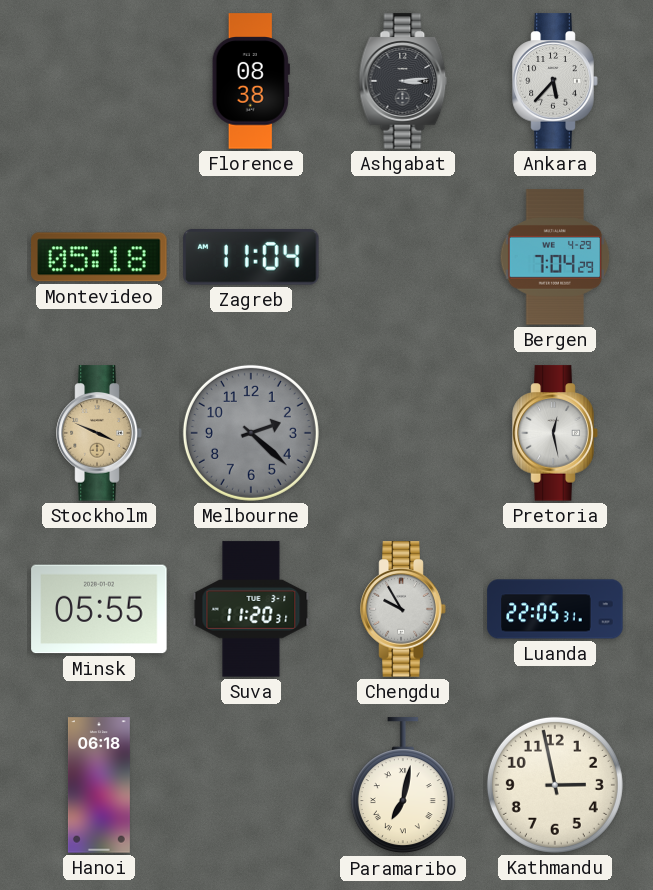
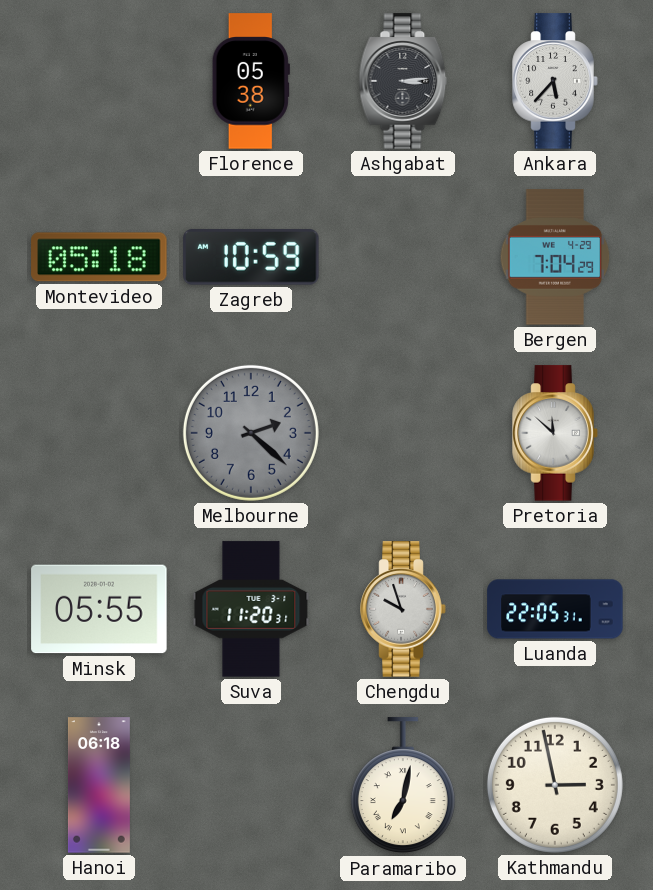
Florence: 08:38 -> 05:38 (251, 81)
Zagreb: 11:04 -> 10:59 (251, 258)
Stockholm: 3:49 -> none (99, 433)
Pretoria: 12:28 -> 11:52 (555, 433)
Chengdu: 9:55 -> 9:57 (403, 609)
